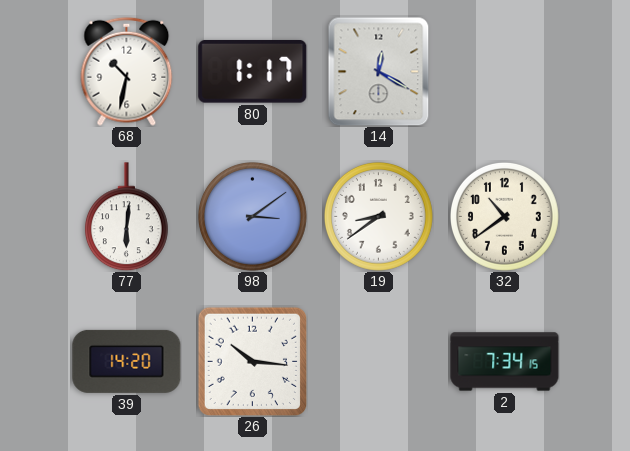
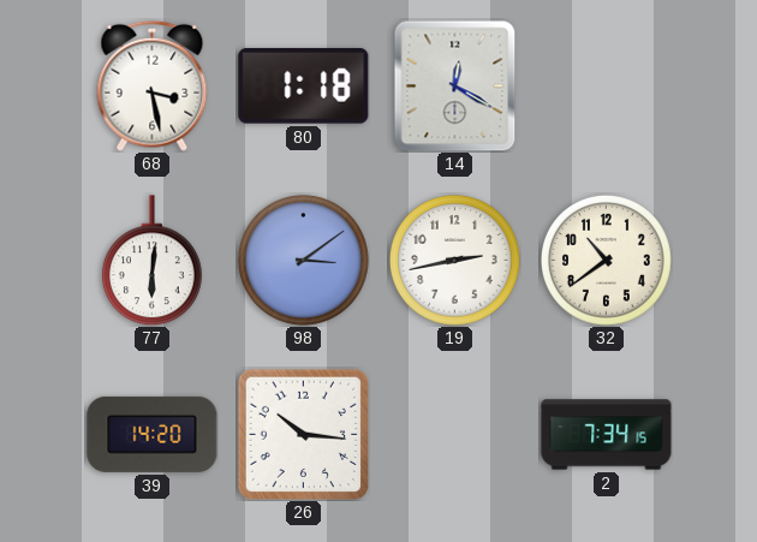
68: 10:32 -> 3:28 (153, 85)
80: 1:17 -> 1:18 (304, 85)
19: 8:39 -> 2:43 (454, 260)
